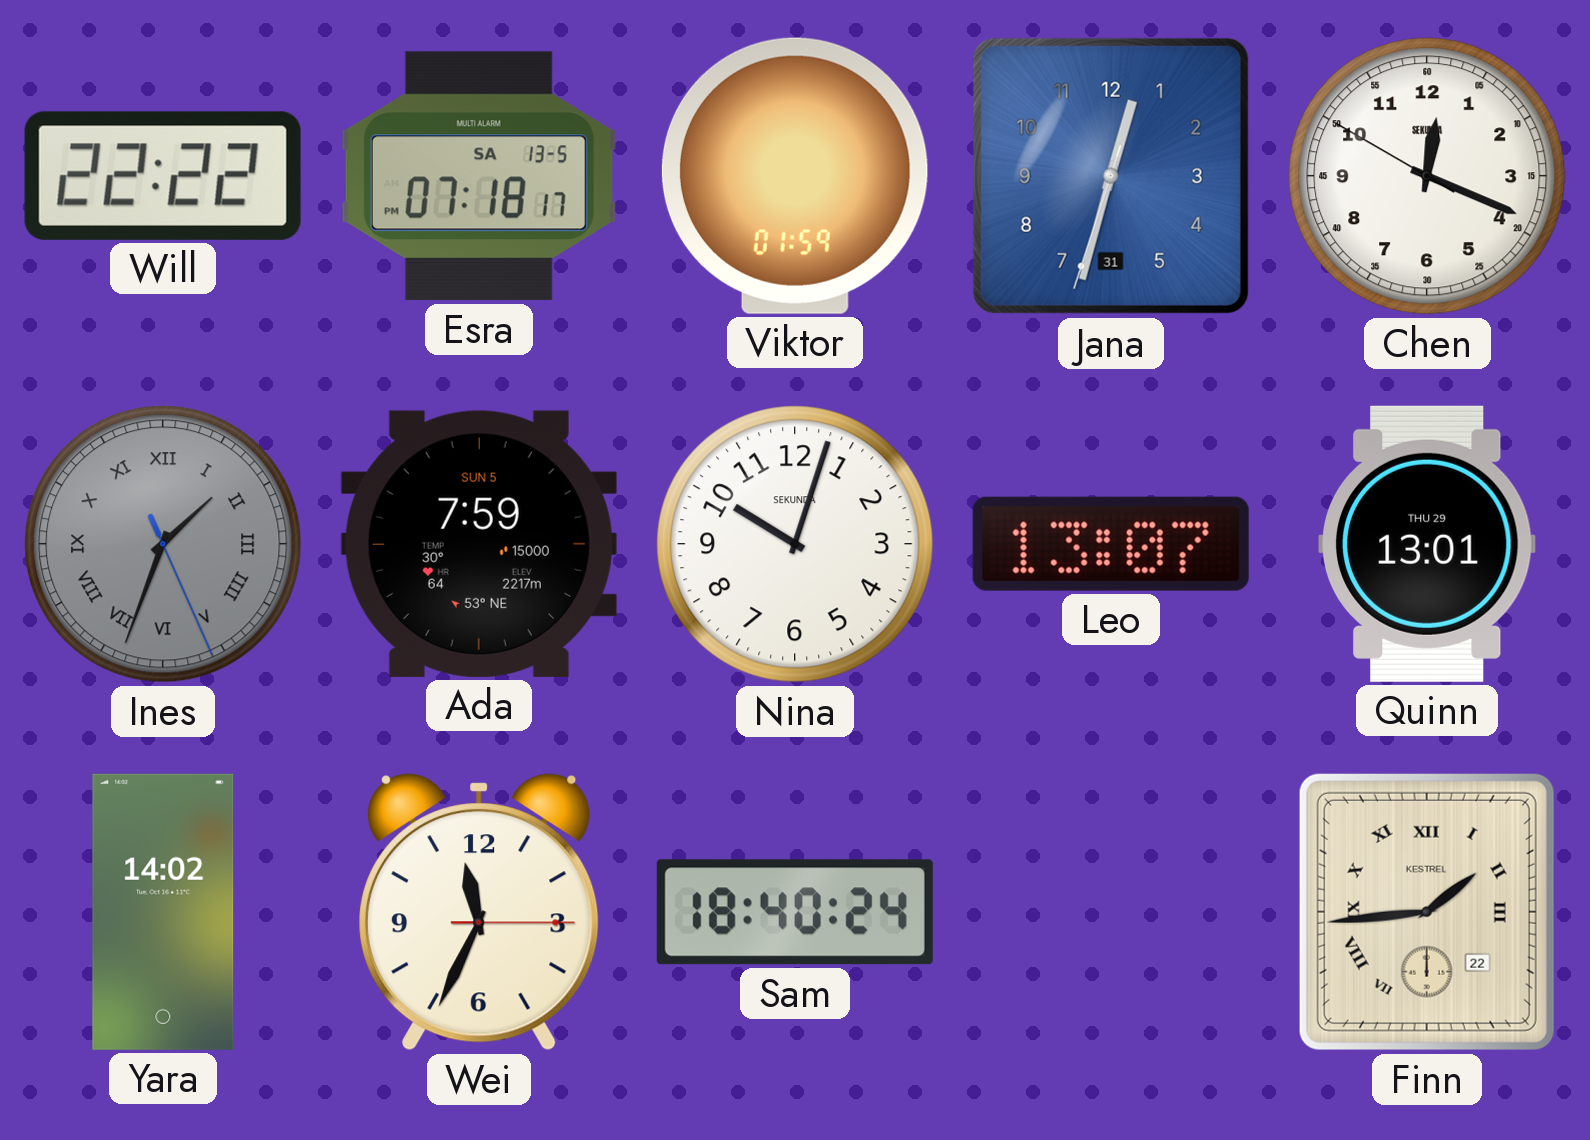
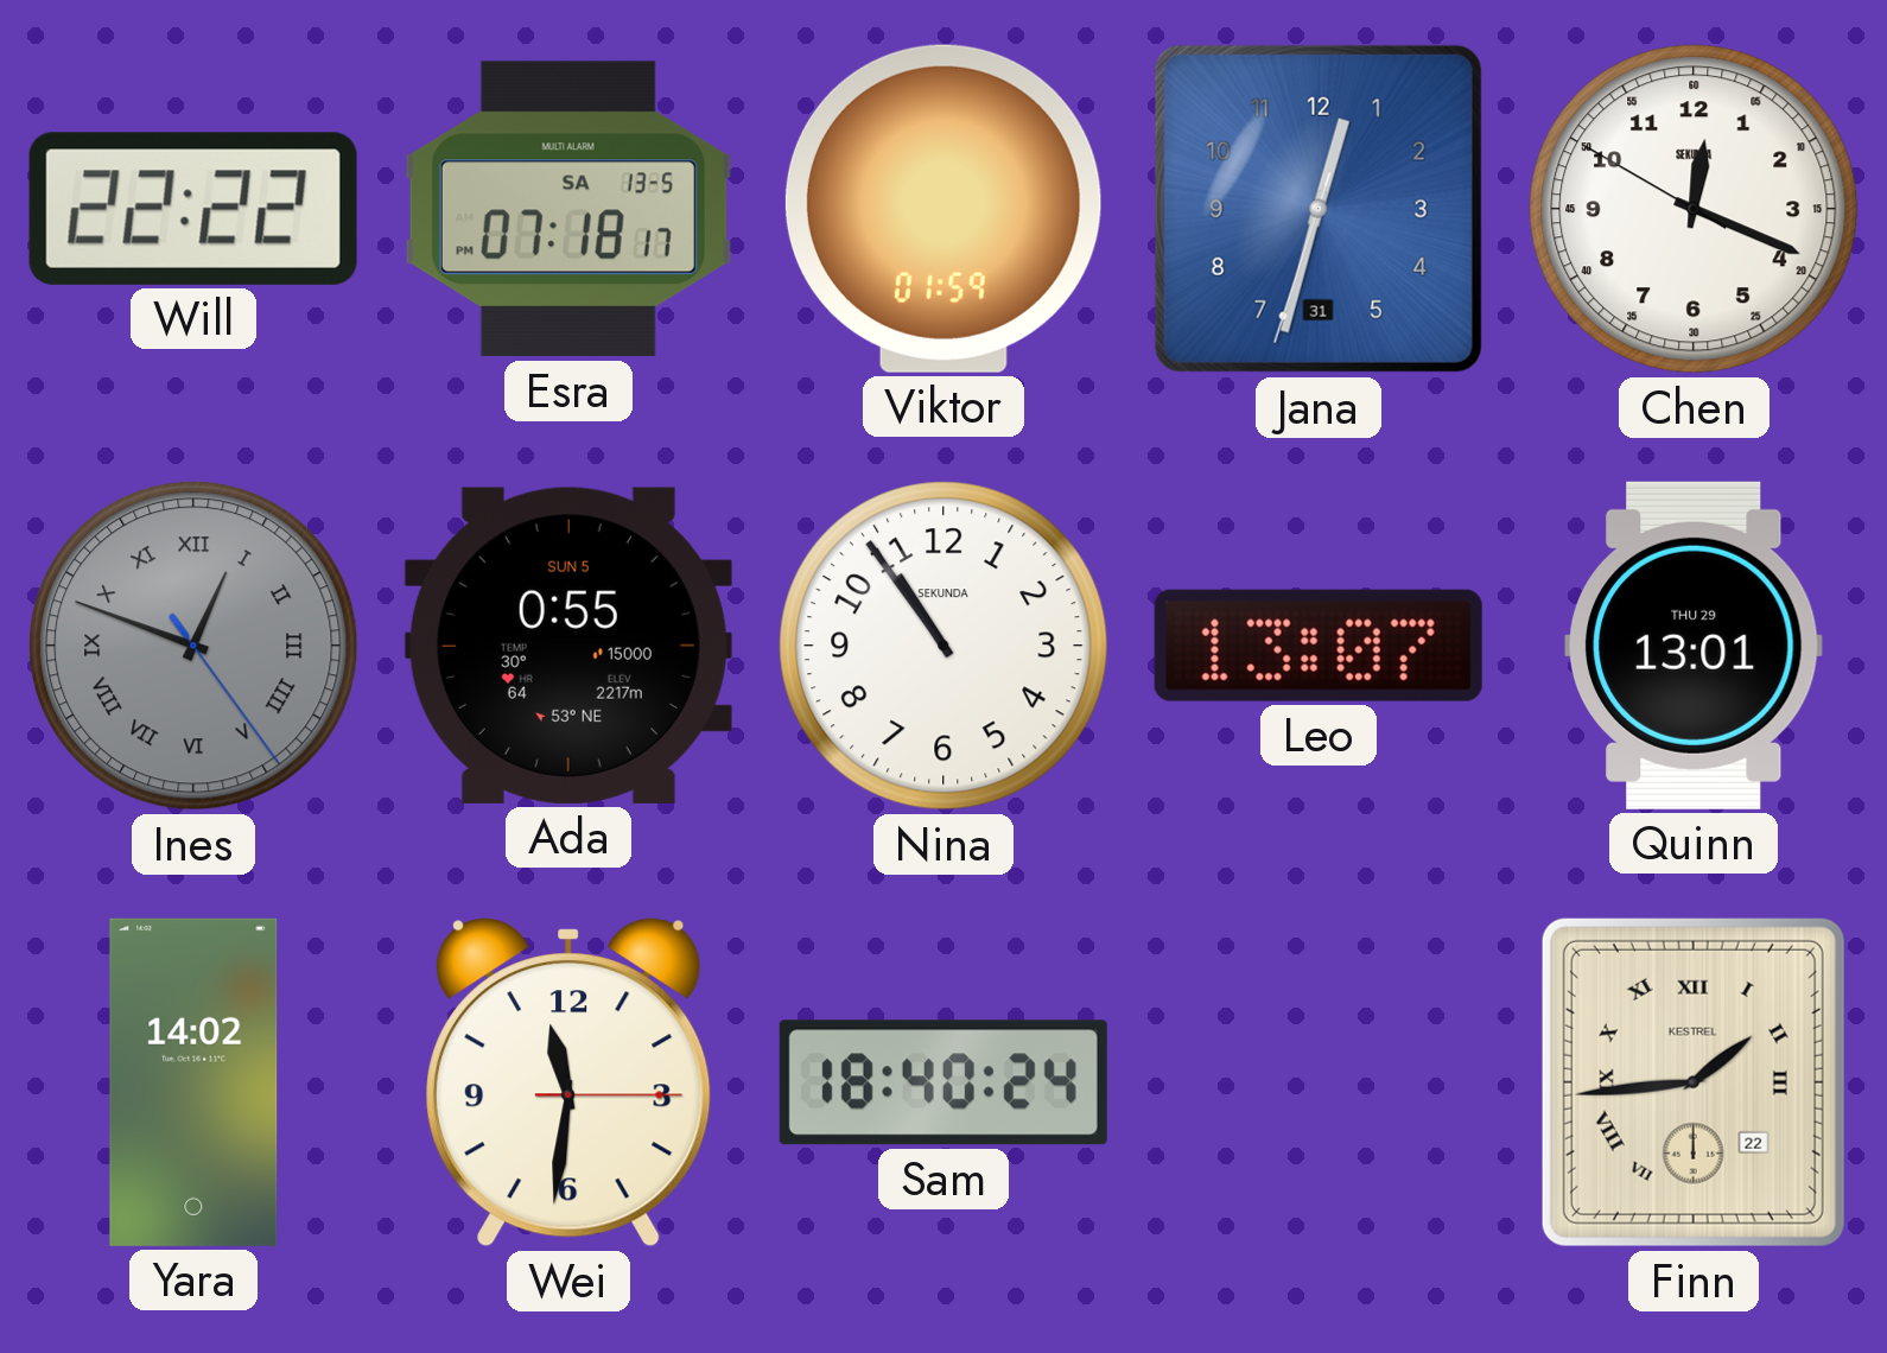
Ines: 1:33 -> 12:48 (193, 646)
Ada: 7:59 -> 0:55 (568, 646)
Nina: 10:03 -> 10:54 (943, 646)
Wei: 11:34 -> 11:31 (570, 1082)
